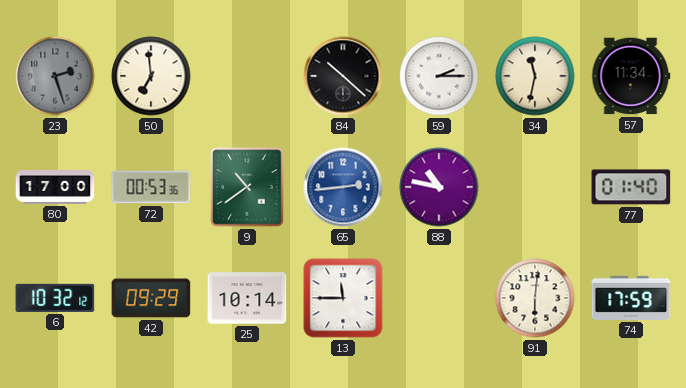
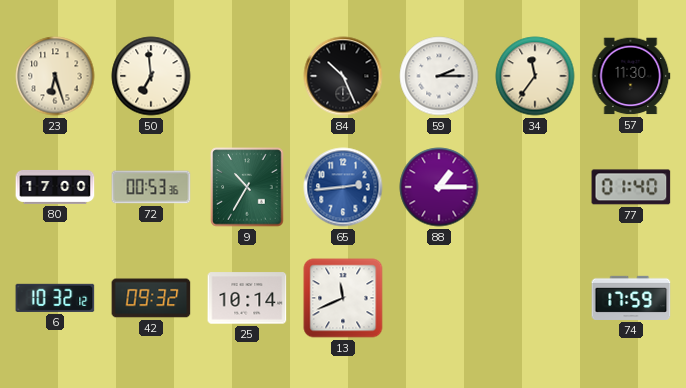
23: 2:27 -> 6:27 (55, 76)
23 dial: grey -> cream (55, 76)
84: 10:22 -> 10:26 (343, 76)
34: 11:32 -> 11:36 (535, 76)
57: 11:34 -> 11:30 (631, 76)
9: 10:39 -> 10:35 (247, 187)
88: 10:47 -> 1:15 (439, 187)
42: 09:29 -> 09:32 (151, 298)
13: 11:45 -> 11:41 (343, 298)
91: 6:01 -> none (535, 298)
